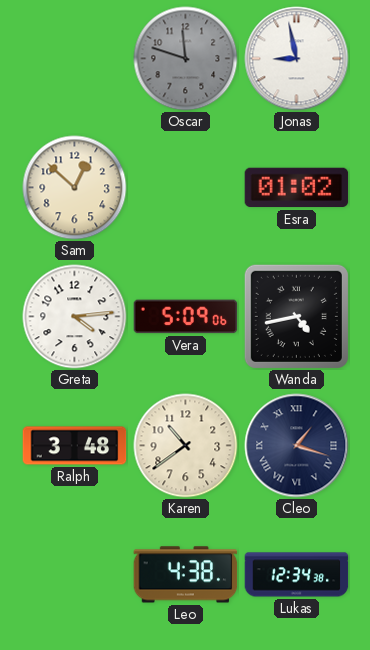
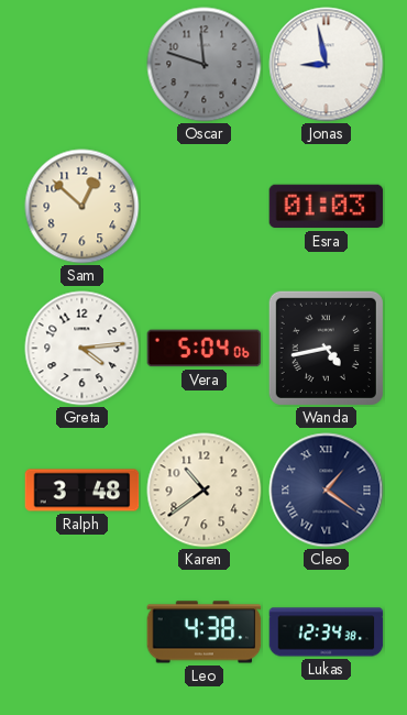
Esra: 01:02 -> 01:03 (327, 207)
Vera: 5:09 -> 5:04 (205, 349)
Cleo: 1:18 -> 1:21 (327, 491)
